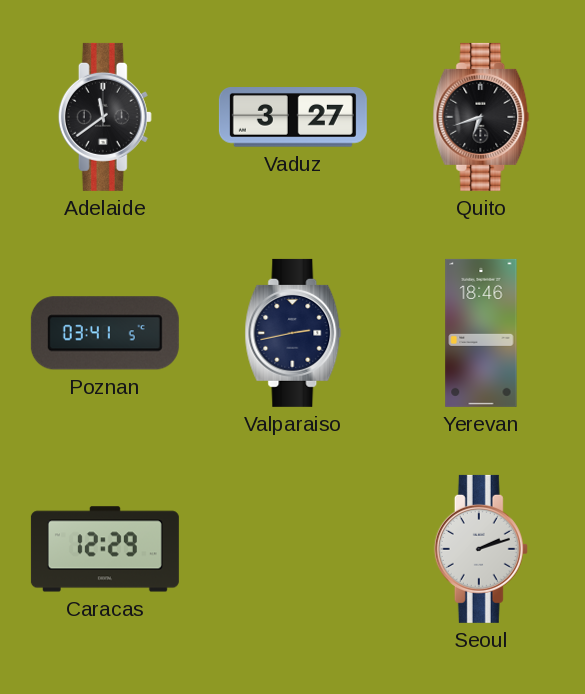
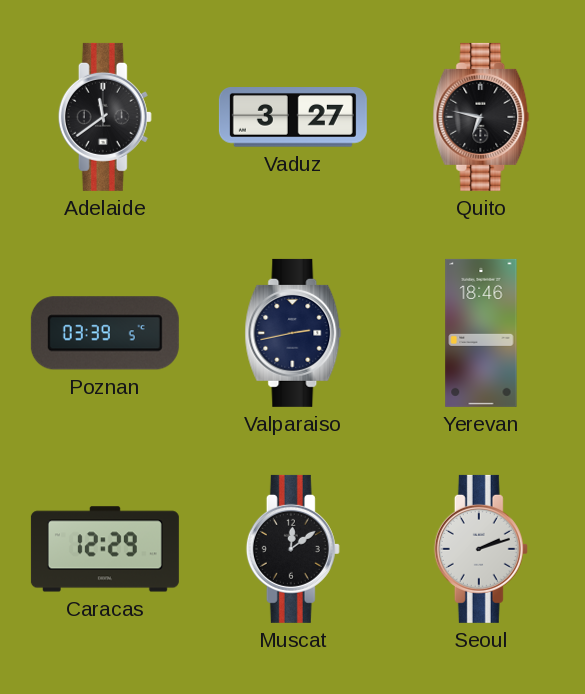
Quito: 6:42 -> 6:47 (481, 117)
Poznan: 03:41 -> 03:39 (105, 333)
Muscat: none -> 12:09 (293, 549)
